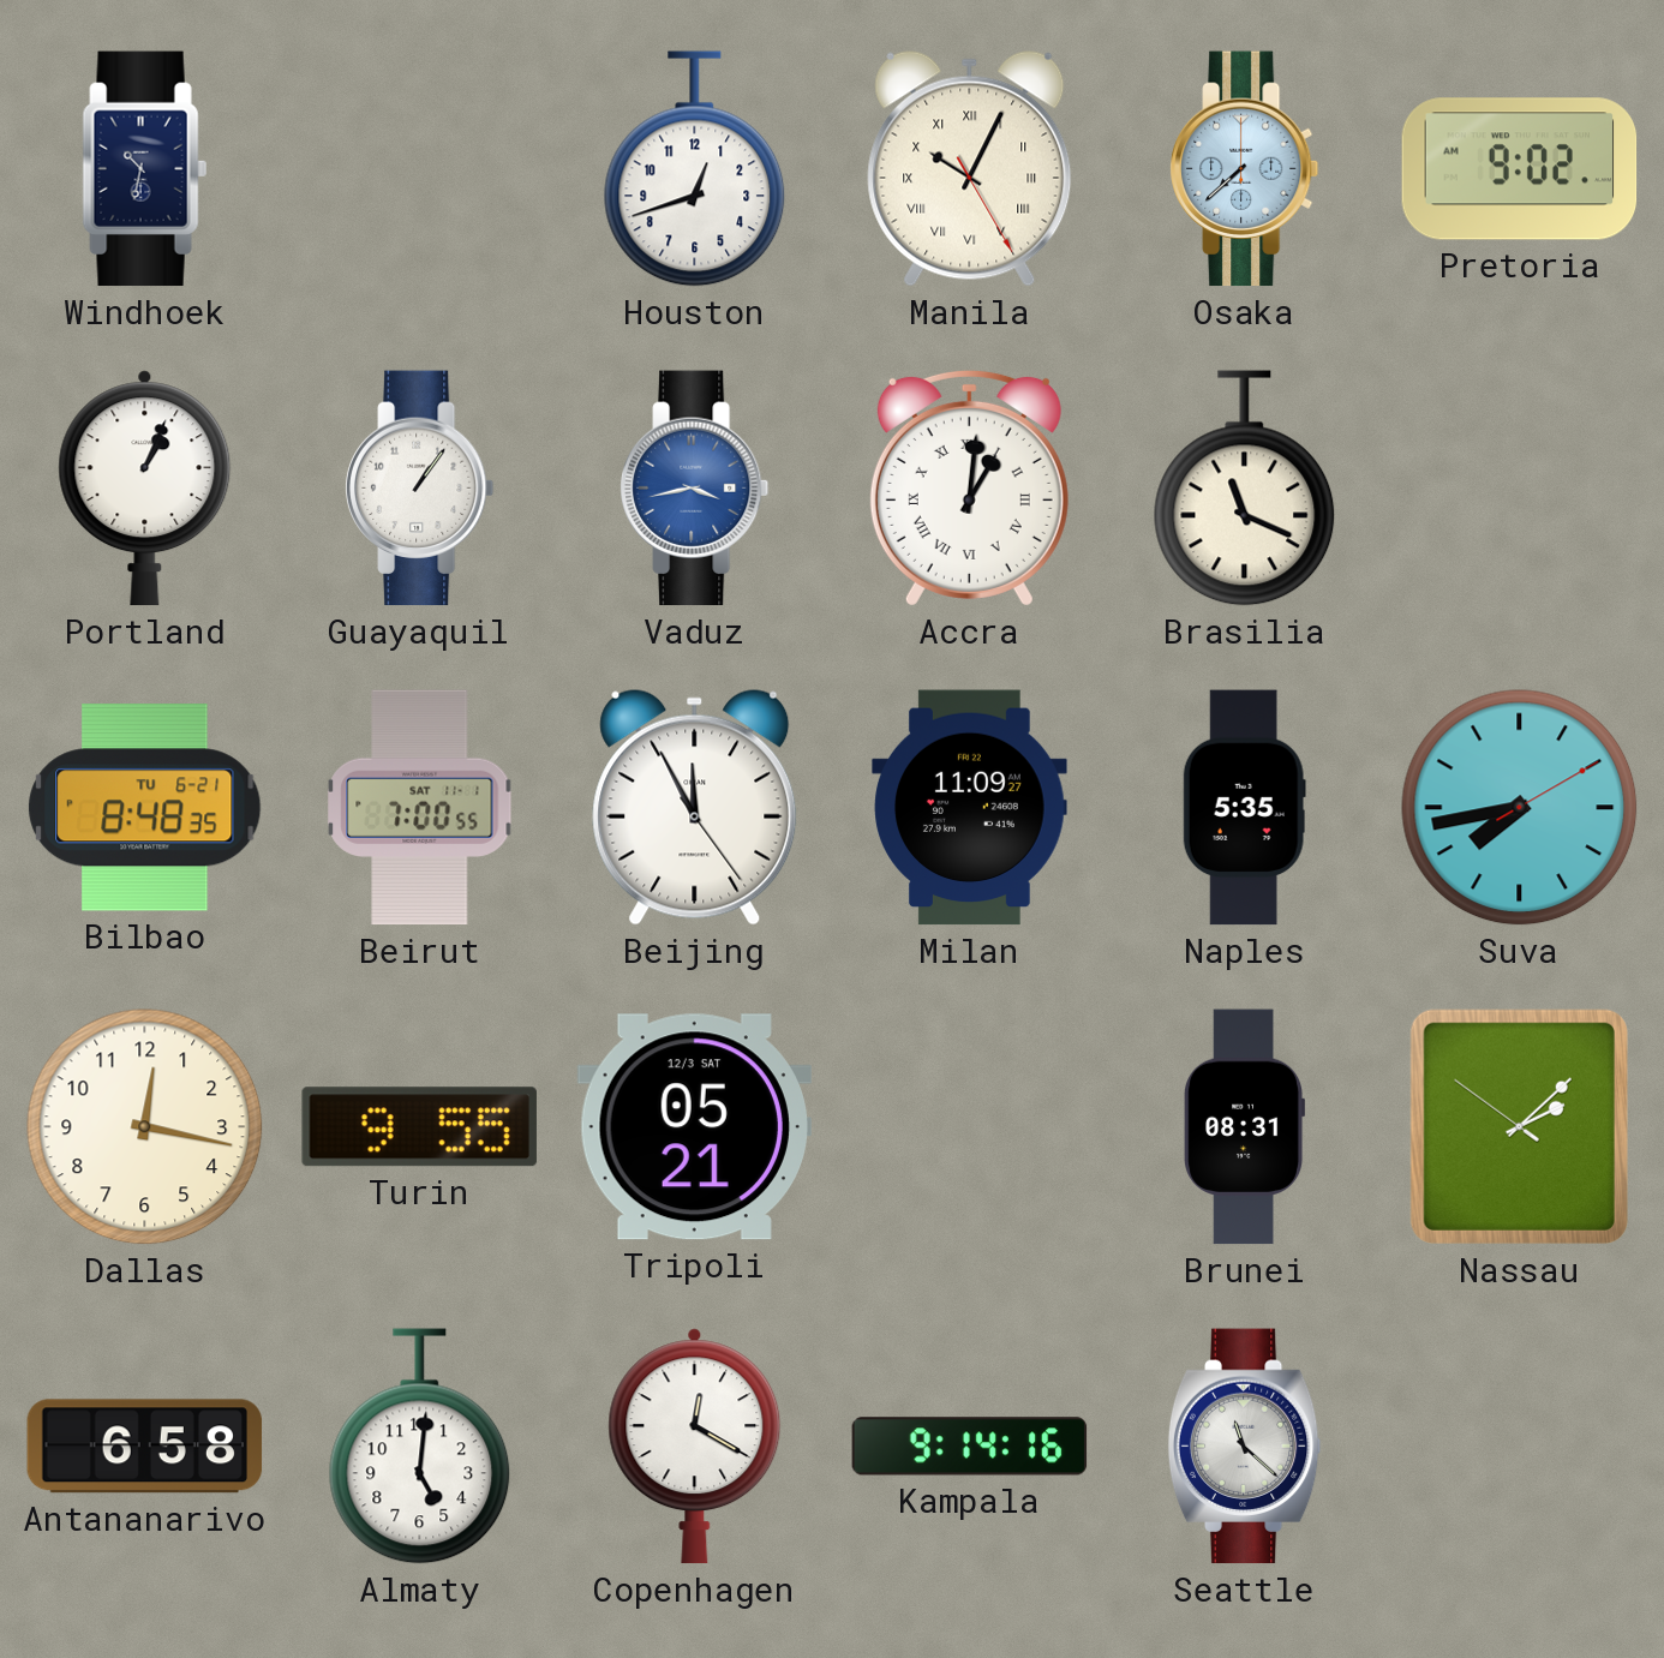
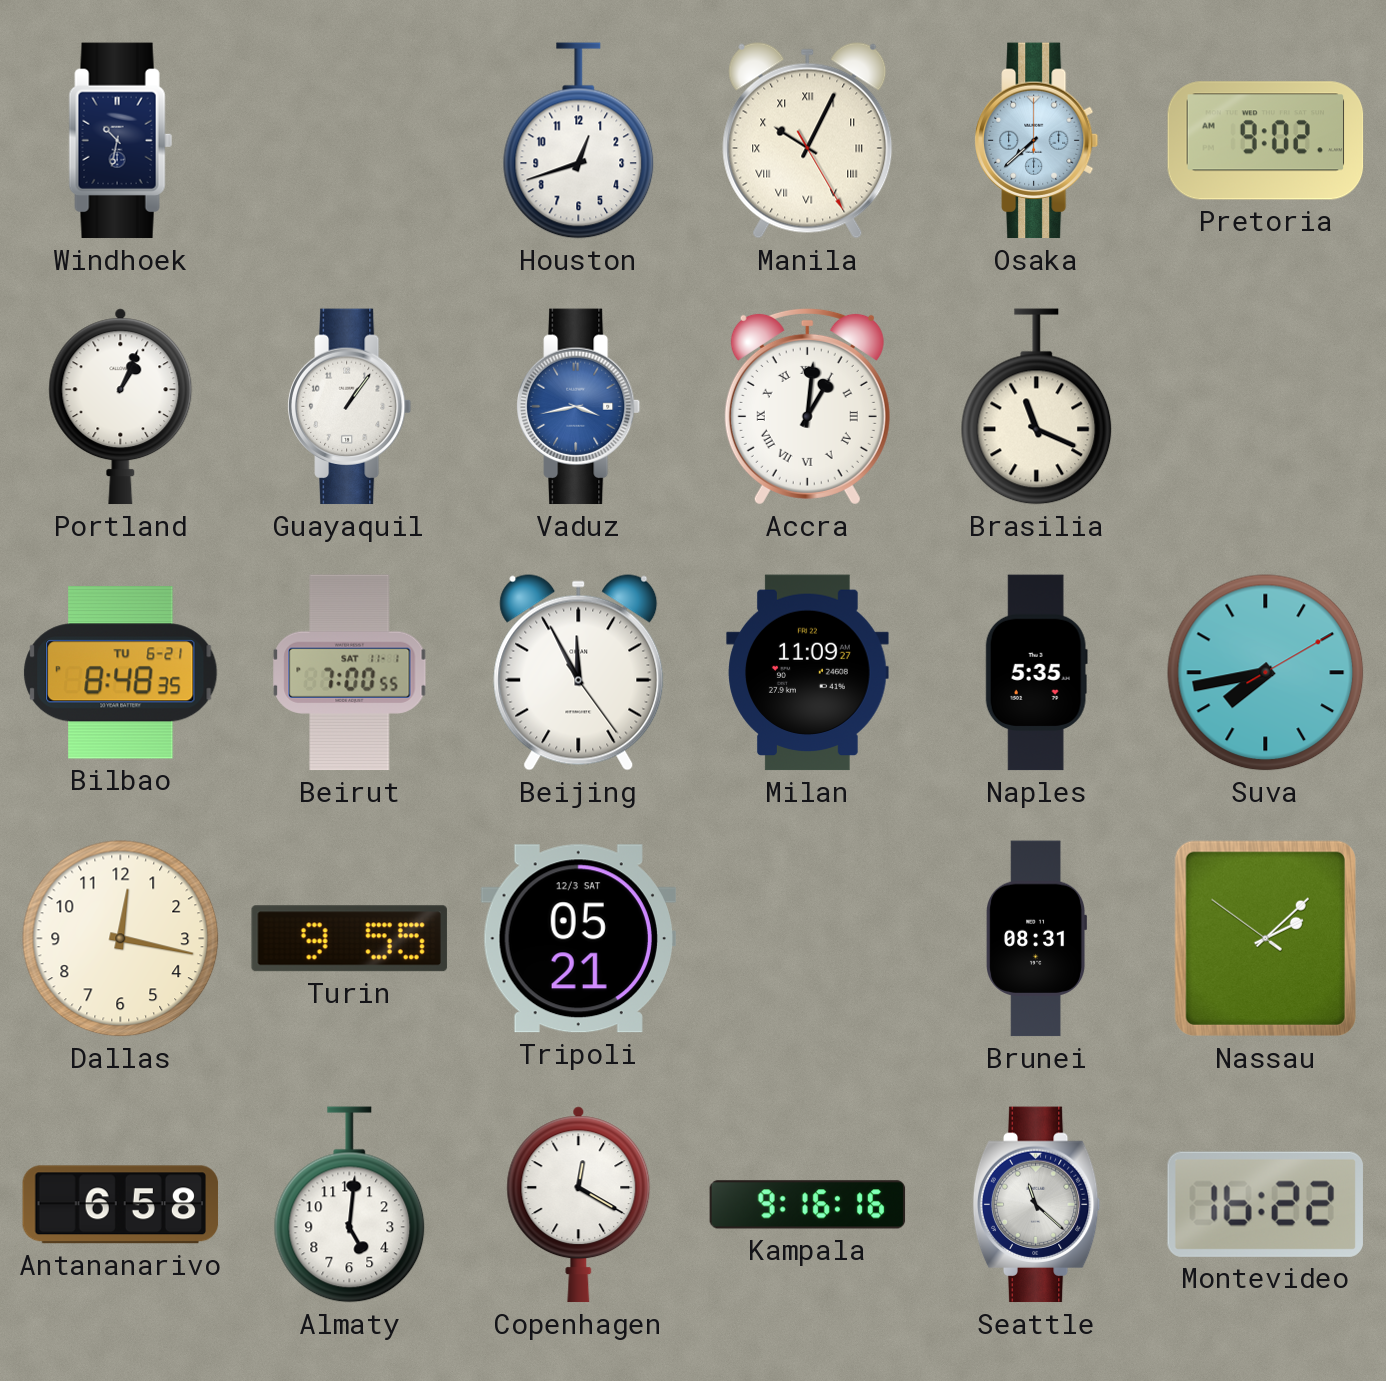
Kampala: 9:14 -> 9:16 (808, 1205)
Montevideo: none -> 16:22 (1265, 1204)
